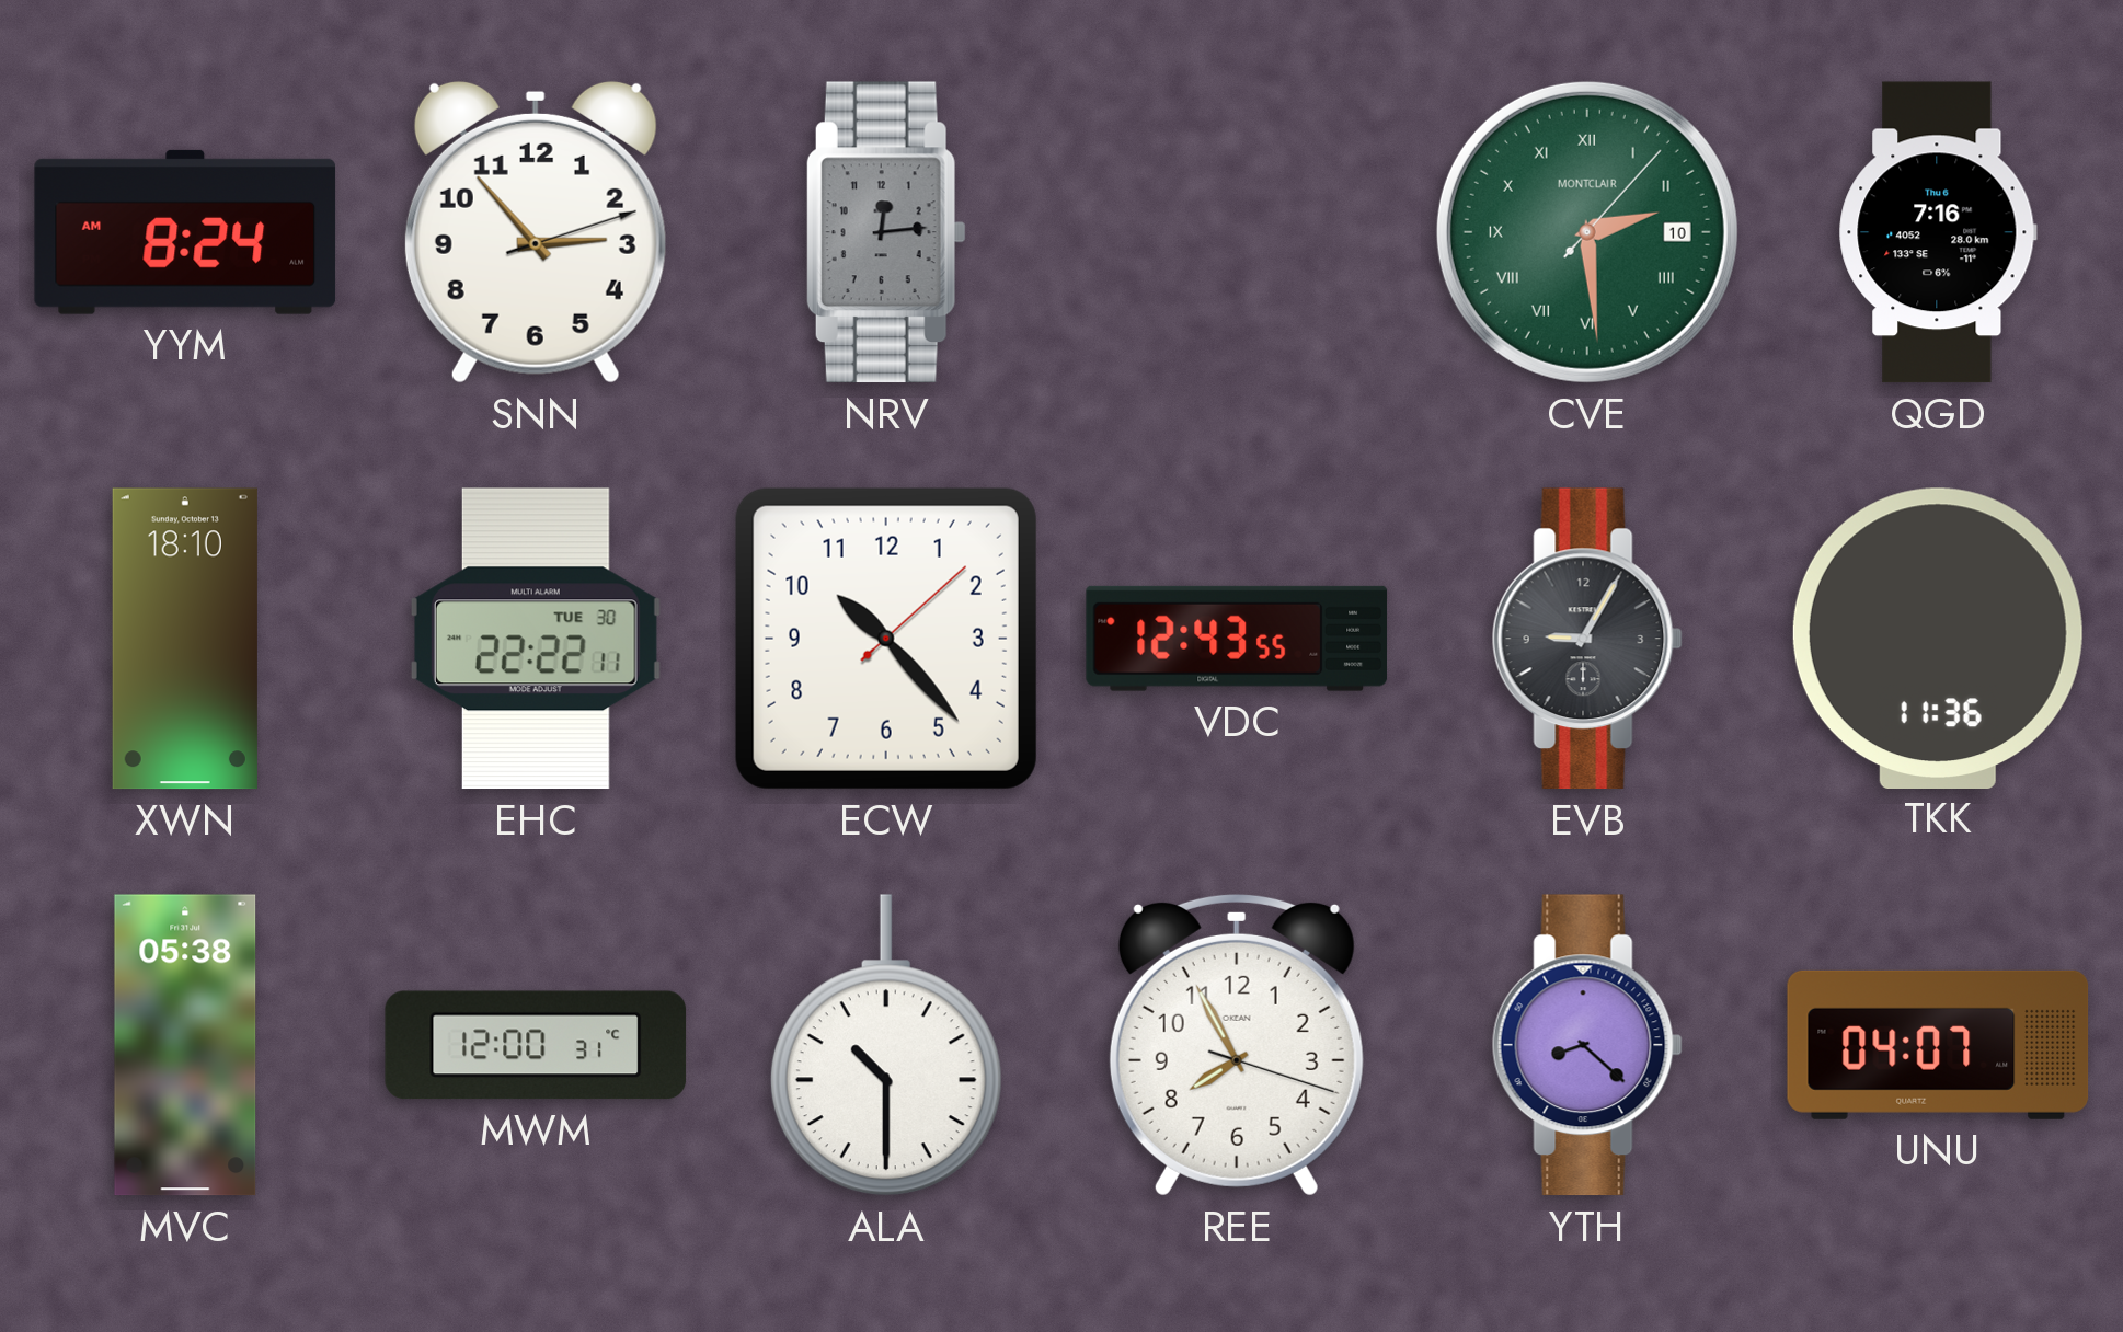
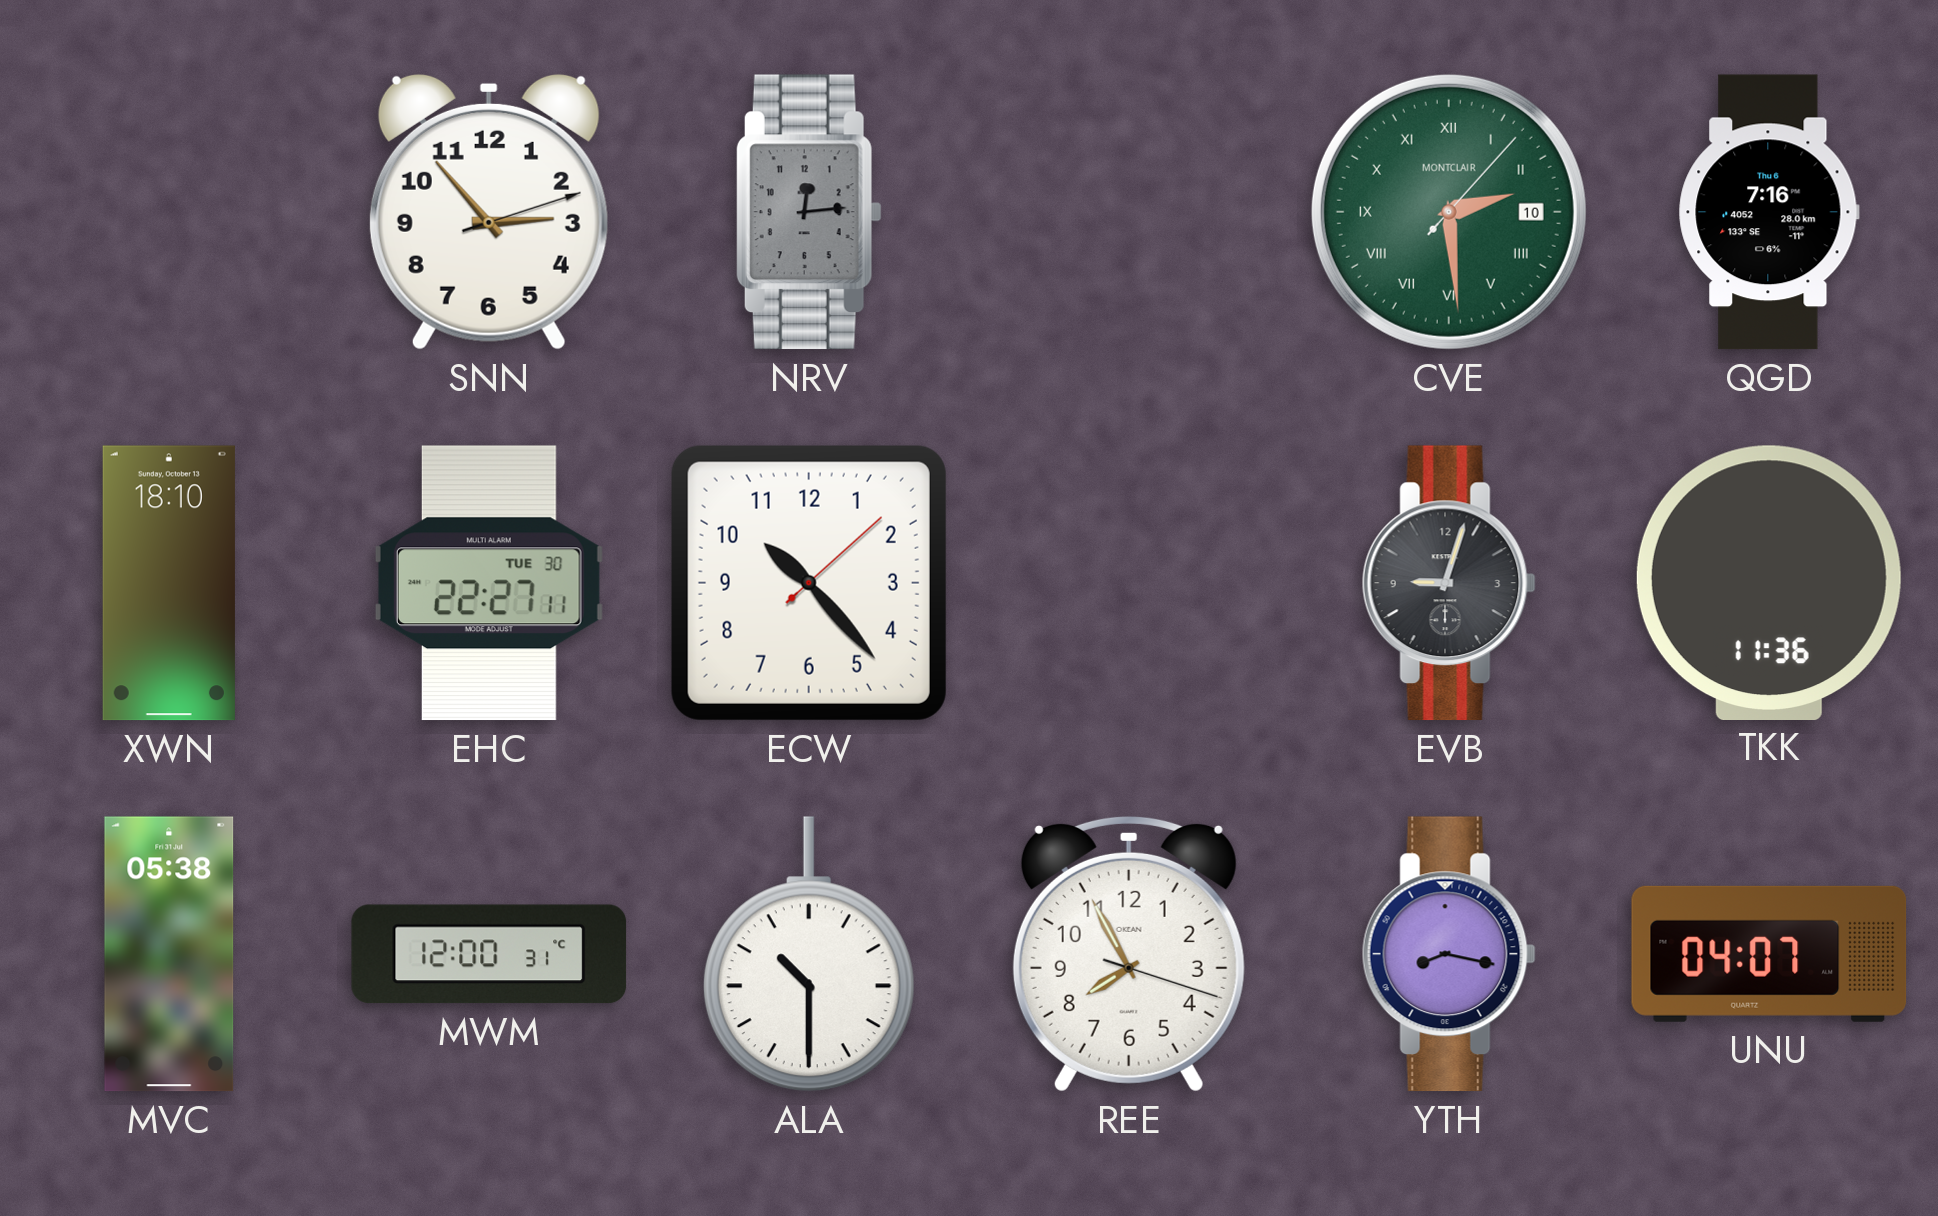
YYM: 8:24 -> none (185, 232)
EHC: 22:22 -> 22:27 (489, 583)
VDC: 12:43 -> none (1237, 639)
EVB: 9:05 -> 9:03 (1449, 583)
YTH: 8:22 -> 8:17 (1449, 954)
